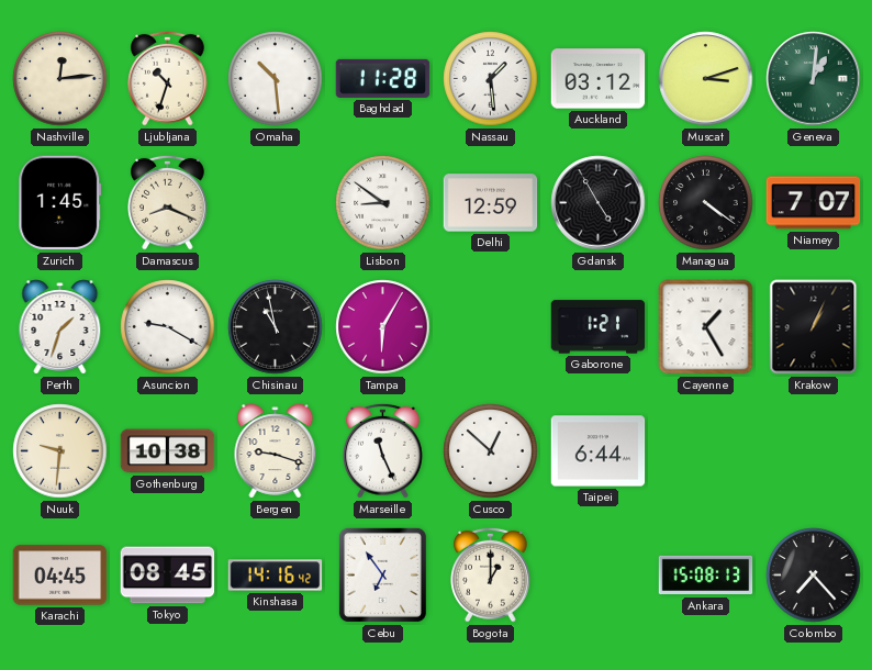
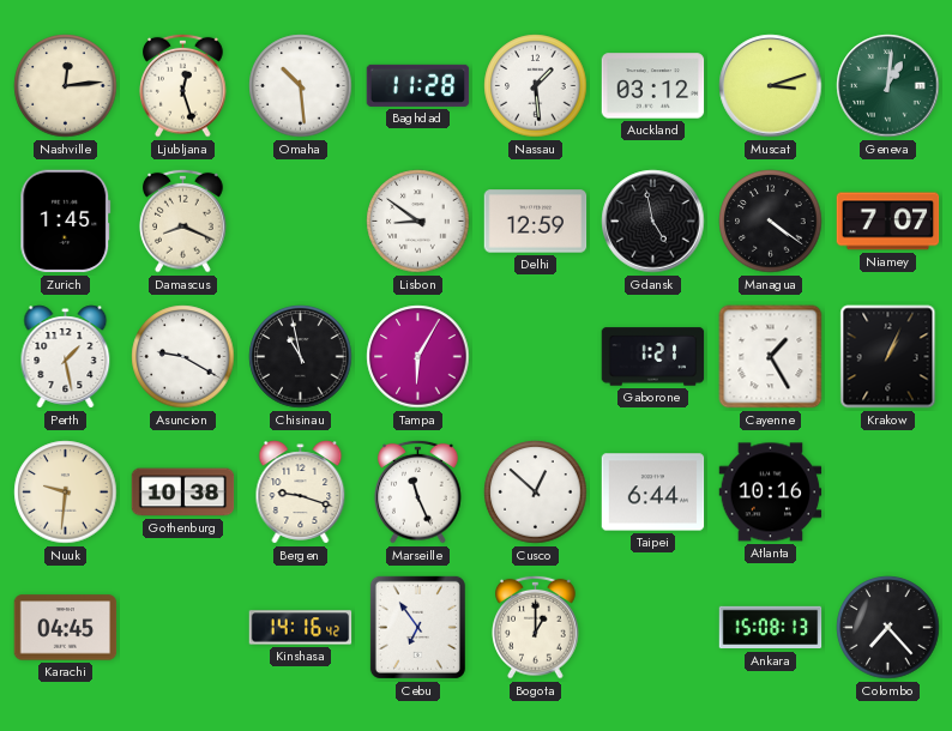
Ljubljana: 10:33 -> 12:27 (183, 85)
Gdansk: 4:55 -> 4:58 (653, 222)
Perth: 1:33 -> 1:28 (66, 357)
Atlanta: none -> 10:16 (771, 493)
Tokyo: 08:45 -> none (168, 576)
